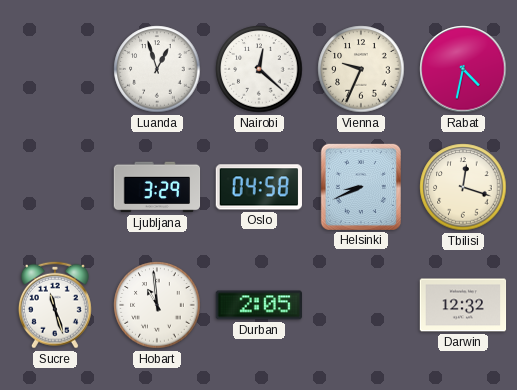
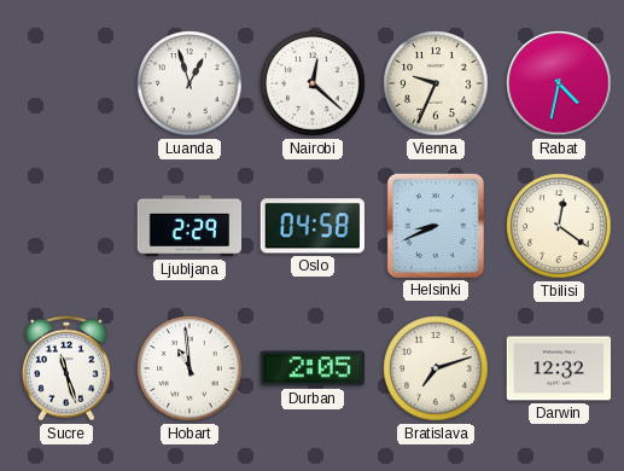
Ljubljana: 3:29 -> 2:29 (189, 226)
Tbilisi: 12:18 -> 12:21 (559, 226)
Bratislava: none -> 7:12 (436, 368)
